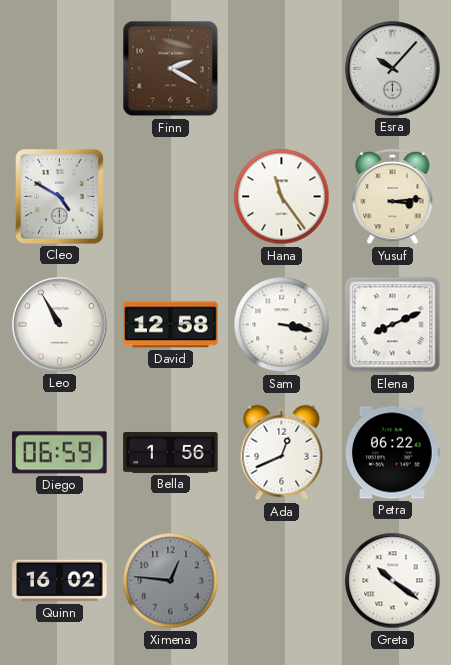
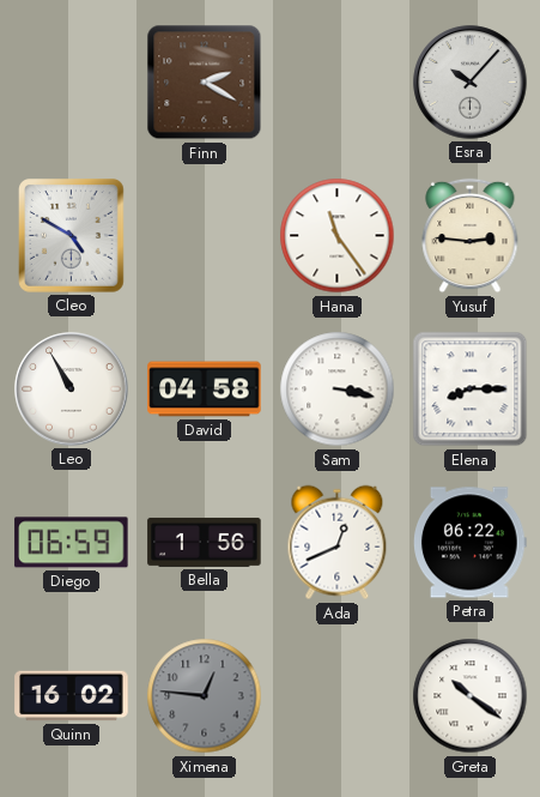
Yusuf: 3:14 -> 2:46 (471, 236)
David: 12:58 -> 04:58 (205, 390)
Elena: 8:11 -> 8:15 (471, 390)
